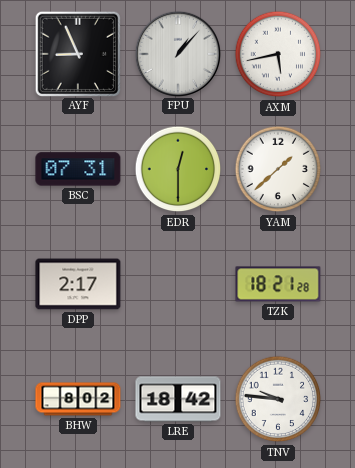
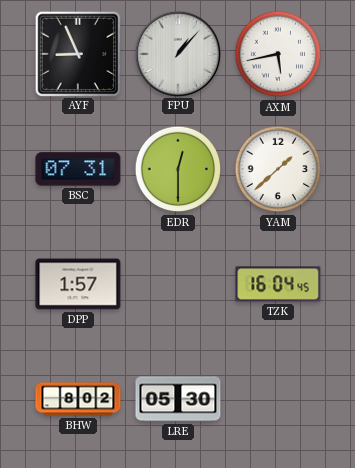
DPP: 2:17 -> 1:57 (78, 284)
TZK: 18:21 -> 16:04 (278, 284)
LRE: 18:42 -> 05:30 (178, 399)
TNV: 9:46 -> none (278, 399)
